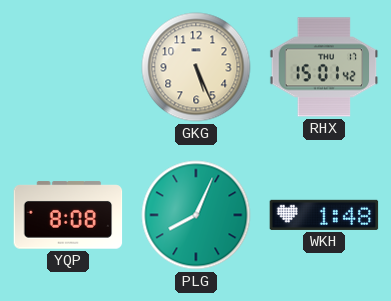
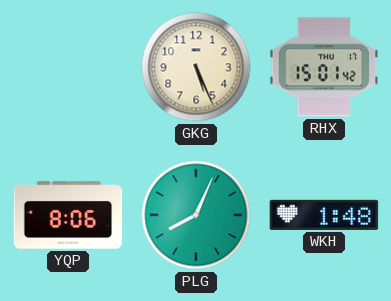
YQP: 8:08 -> 8:06 (68, 215)
